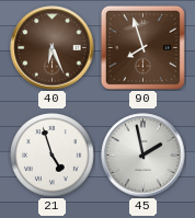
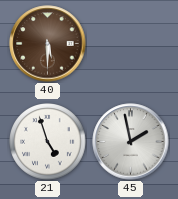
40: 6:26 -> 5:30 (48, 44)
90: 7:57 -> none (142, 47)
